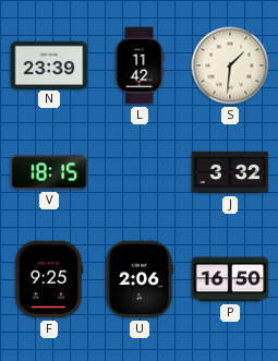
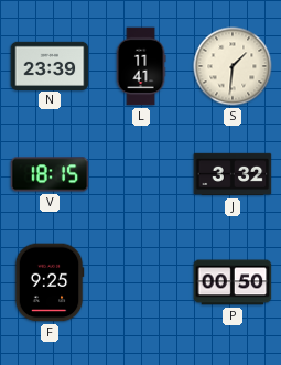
L: 11:42 -> 11:41 (141, 66)
U: 2:06 -> none (140, 279)
P: 16:50 -> 00:50 (233, 282)
